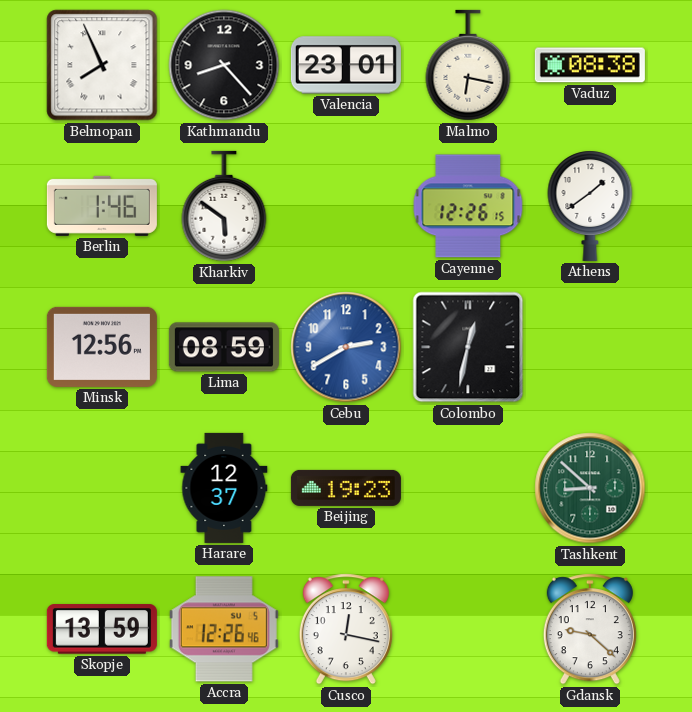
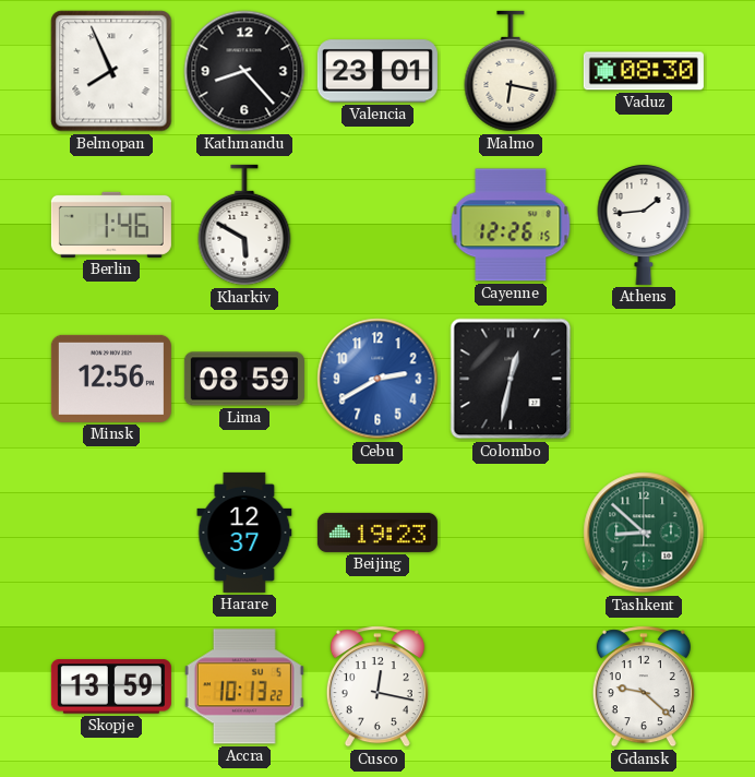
Vaduz: 08:38 -> 08:30 (644, 71)
Kharkiv: 5:51 -> 5:50 (244, 225)
Athens: 1:39 -> 1:44 (644, 225)
Accra: 12:26 -> 10:13 (244, 686)
